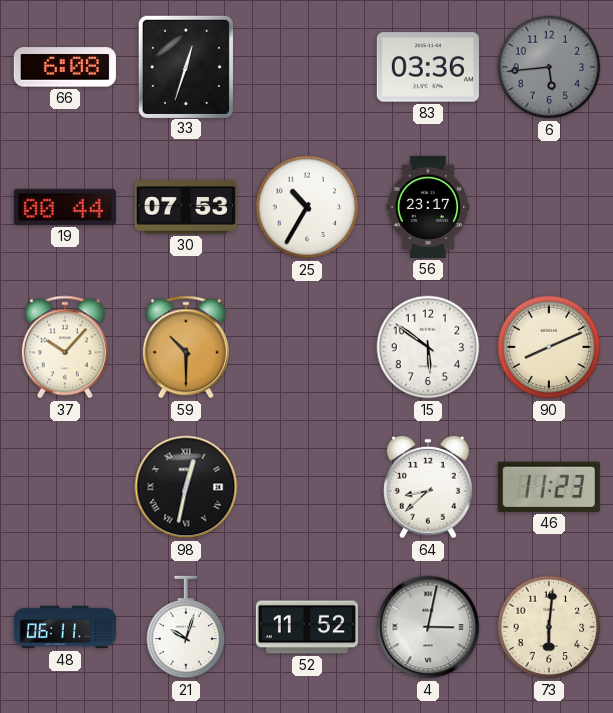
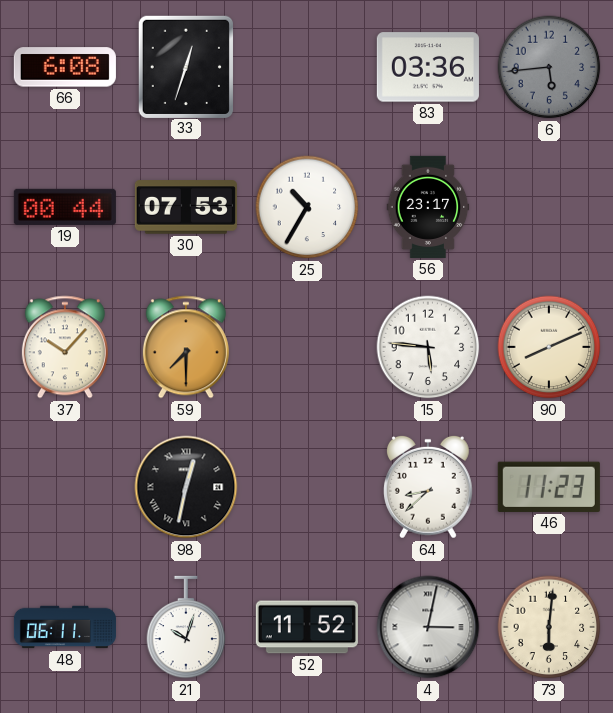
59: 10:30 -> 7:30 (186, 347)
15: 5:51 -> 5:46 (428, 347)
